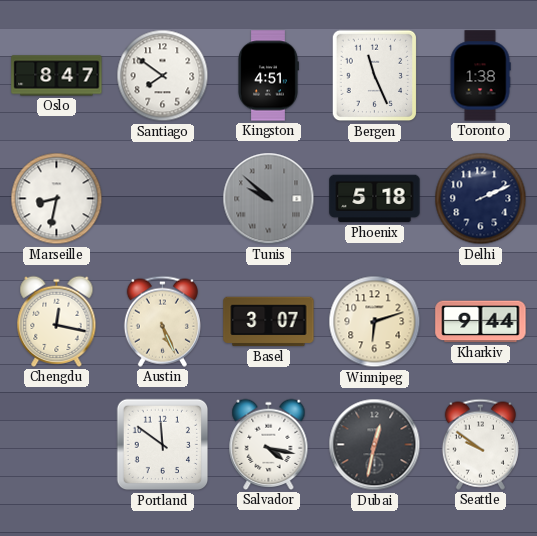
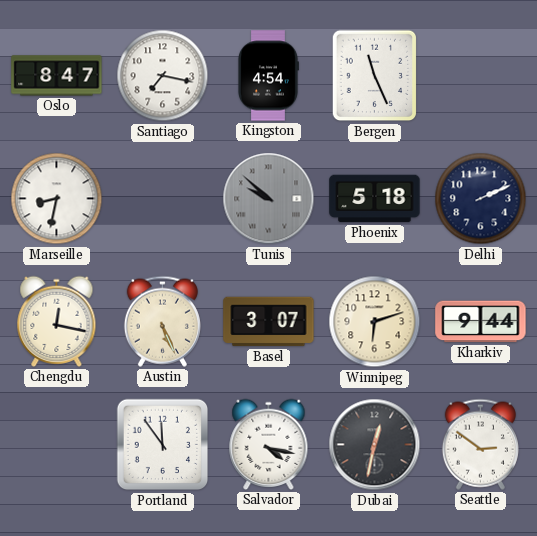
Santiago: 7:51 -> 7:17 (163, 76)
Kingston: 4:51 -> 4:54 (268, 76)
Toronto: 1:38 -> none (480, 76)
Portland: 11:51 -> 11:54 (163, 445)
Seattle: 9:51 -> 2:51 (480, 444)
